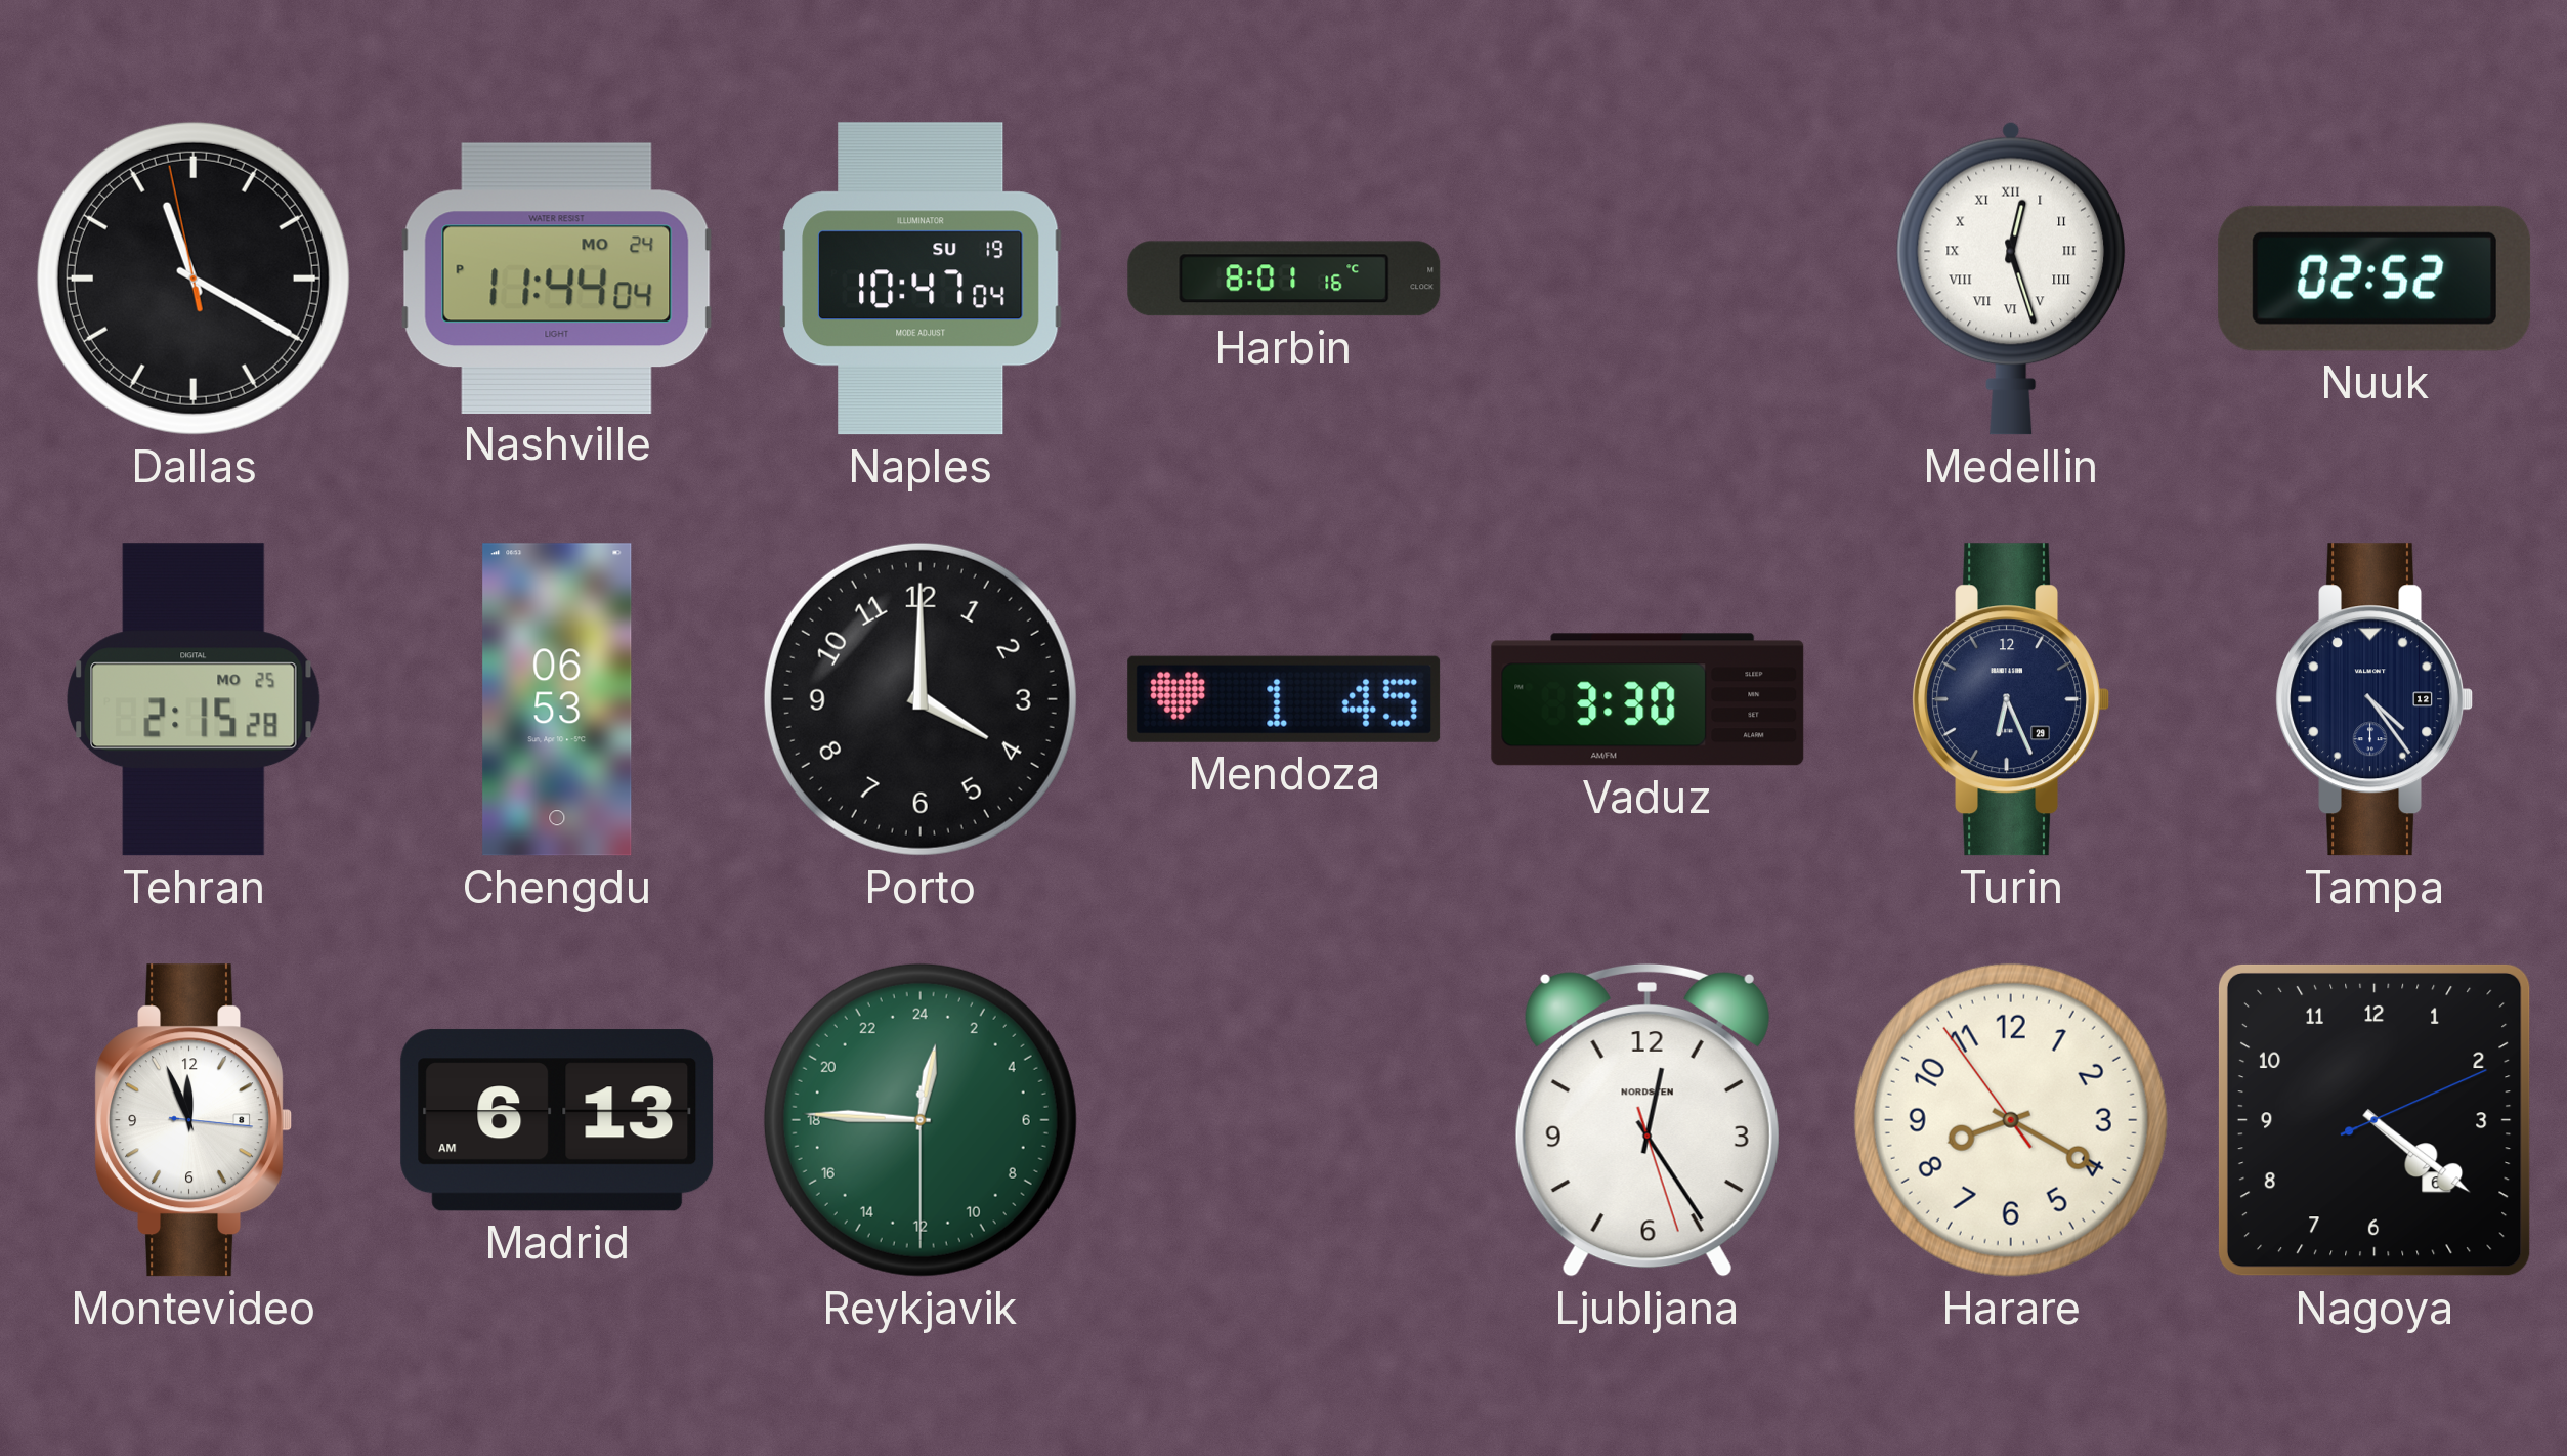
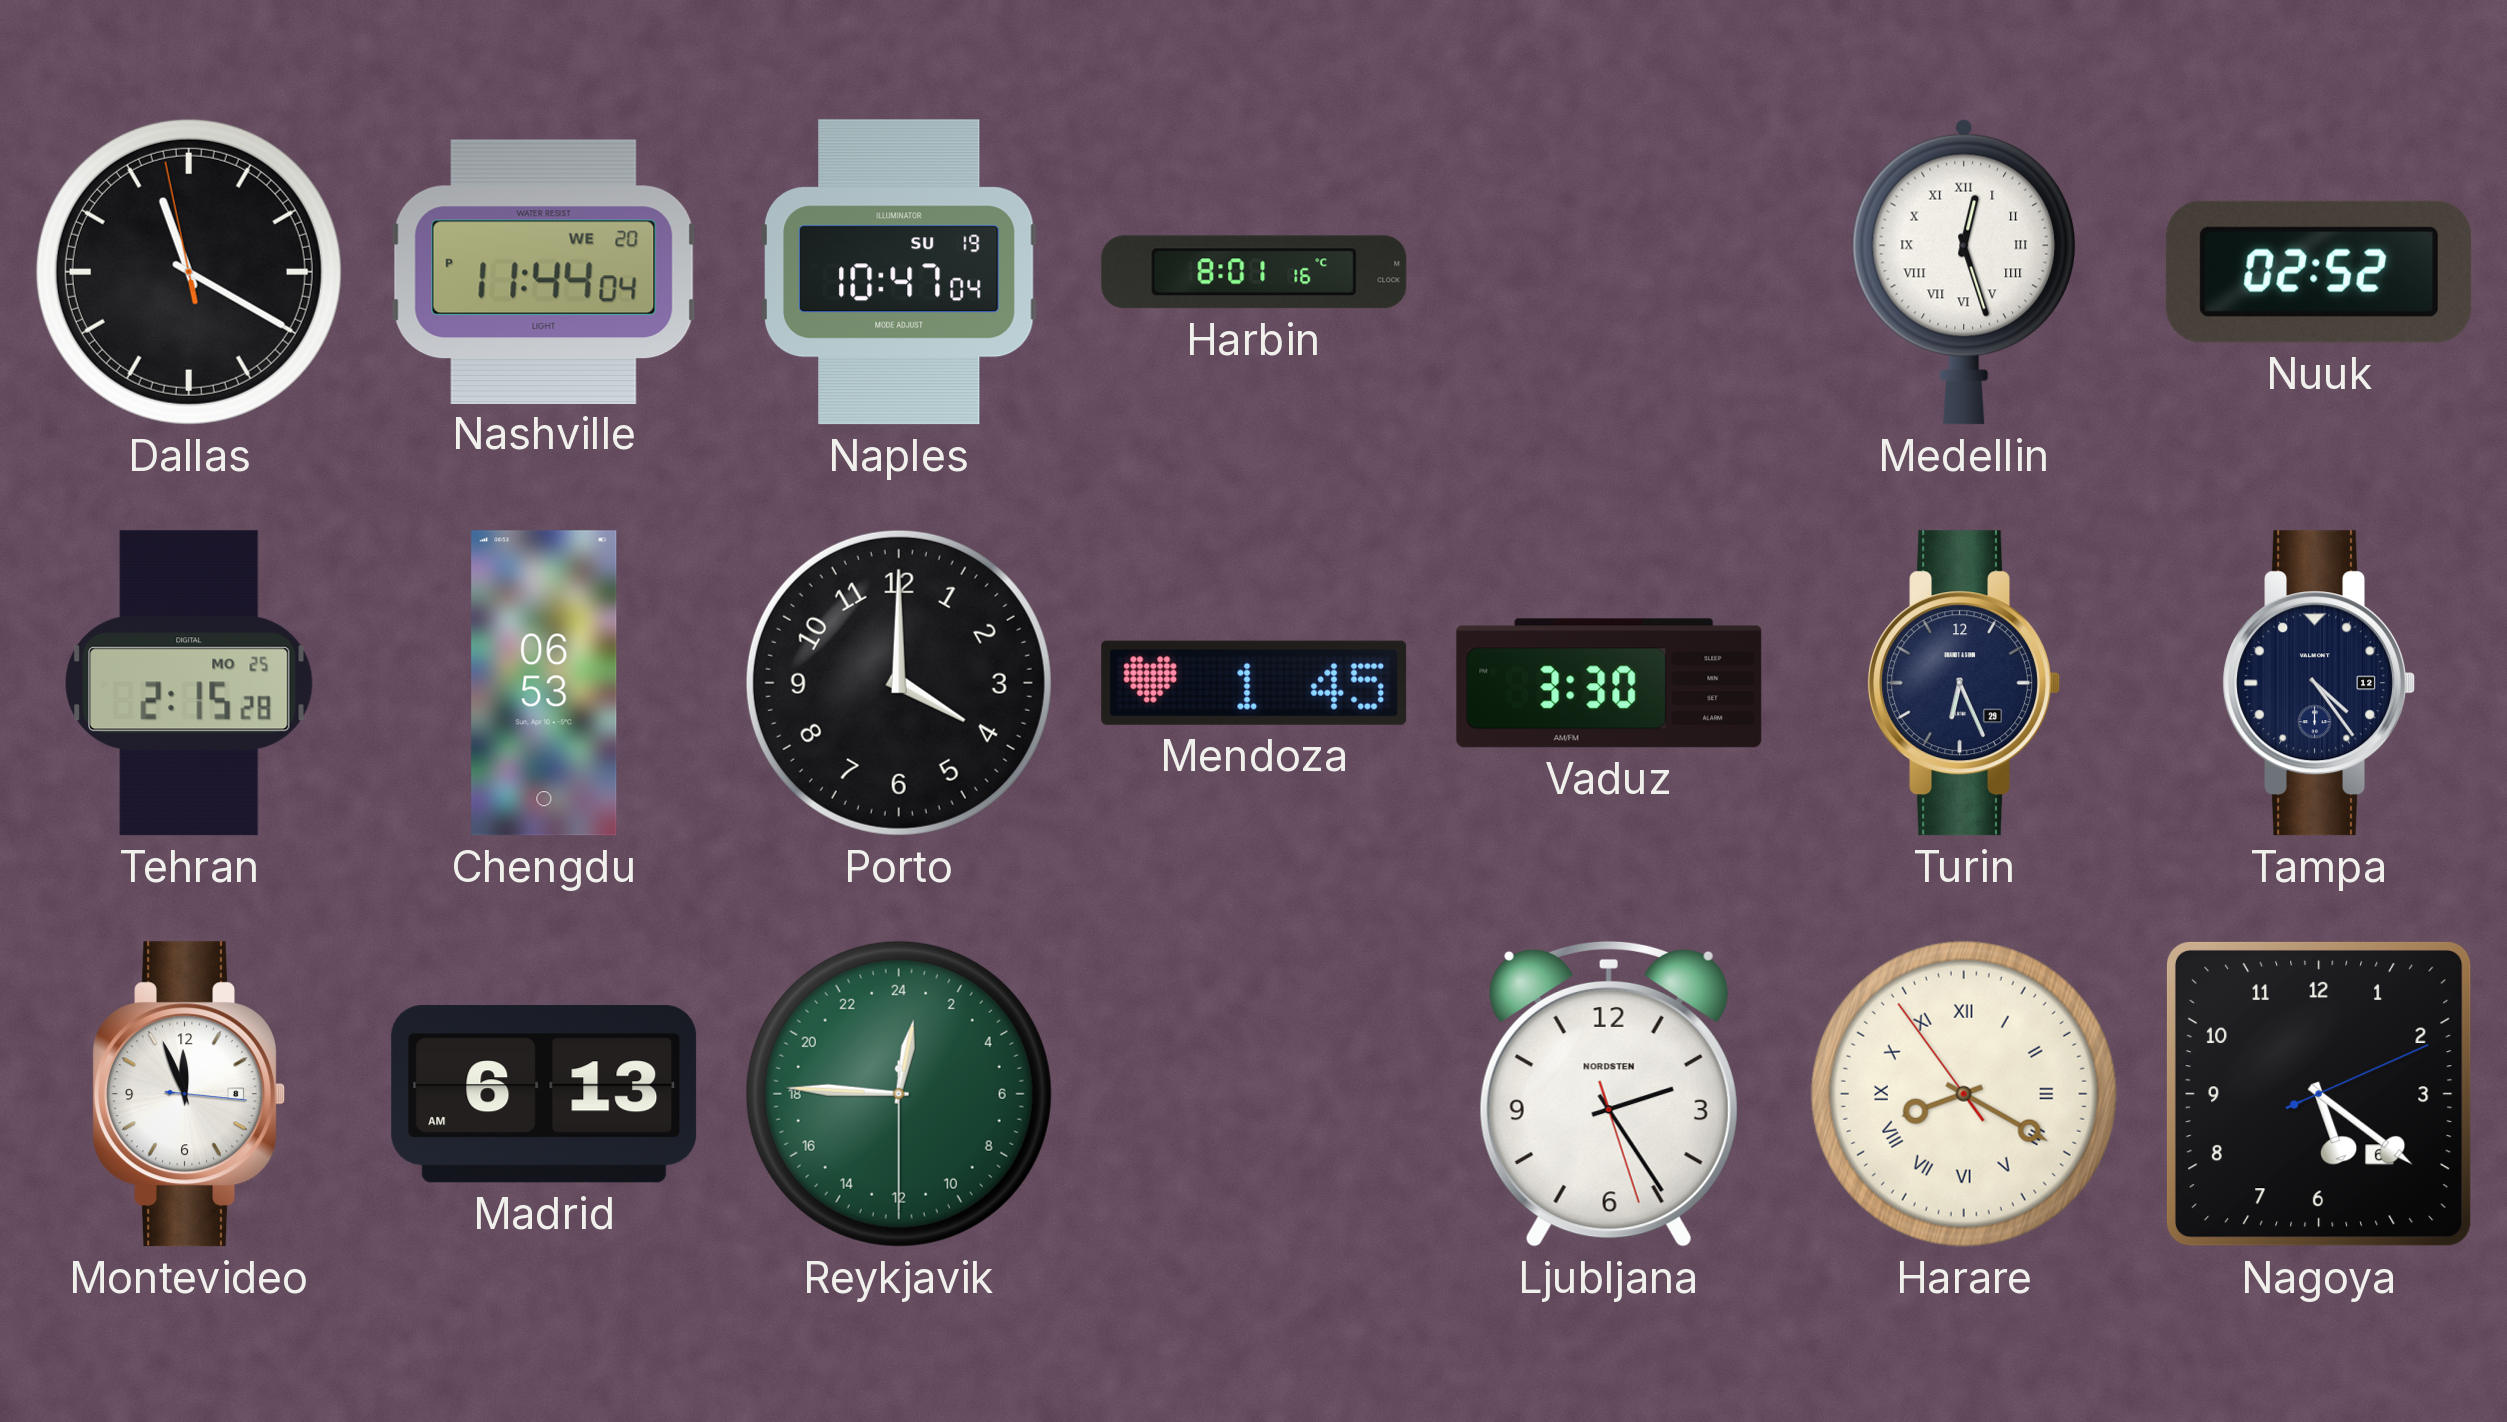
Nashville date: MO 24 -> WE 20 (544, 271)
Ljubljana: 12:24 -> 2:24 (1609, 1094)
Harare numerals: Arabic -> Roman (1964, 1094)
Nagoya: 4:21 -> 5:21 (2319, 1094)
